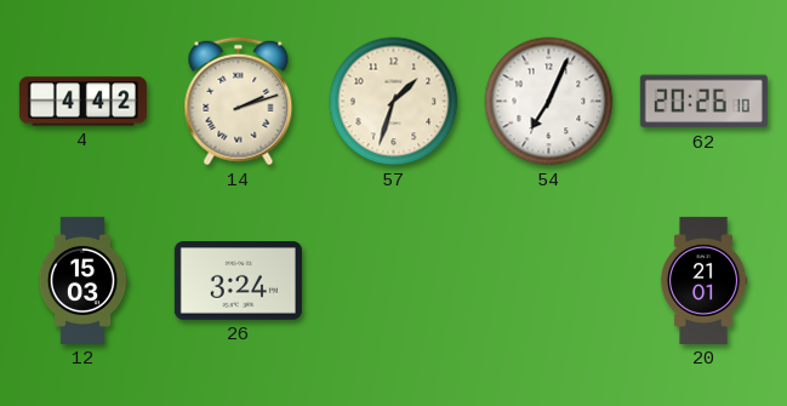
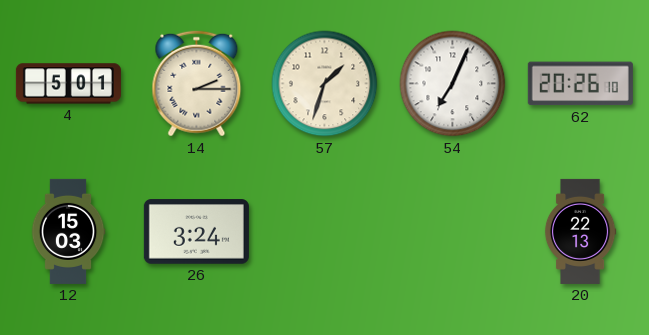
4: 4:42 -> 5:01 (68, 84)
14: 2:12 -> 2:15 (197, 84)
20: 21:01 -> 22:13 (580, 231)
